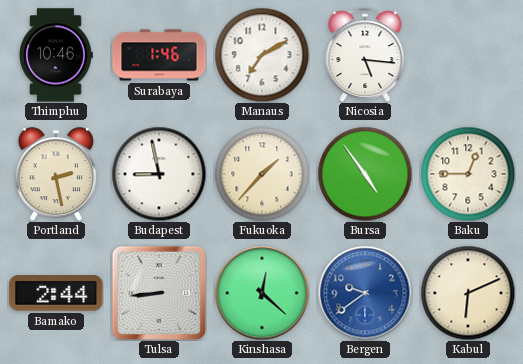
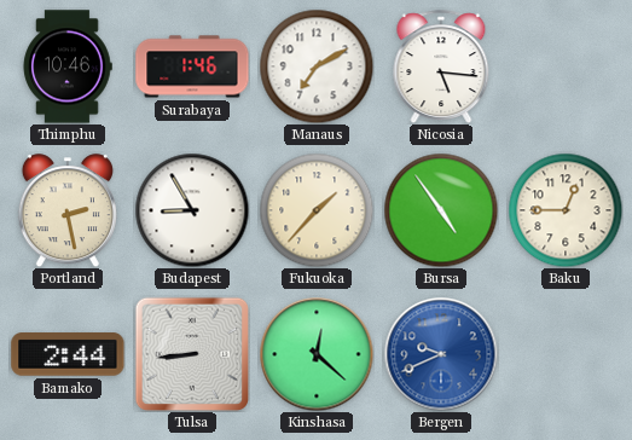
Budapest: 8:58 -> 8:55 (192, 210)
Bergen: 9:39 -> 9:41 (441, 354)
Kabul: 6:11 -> none (468, 293)
